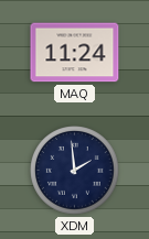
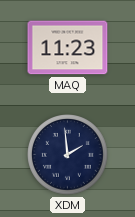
MAQ: 11:24 -> 11:23 (68, 48)
